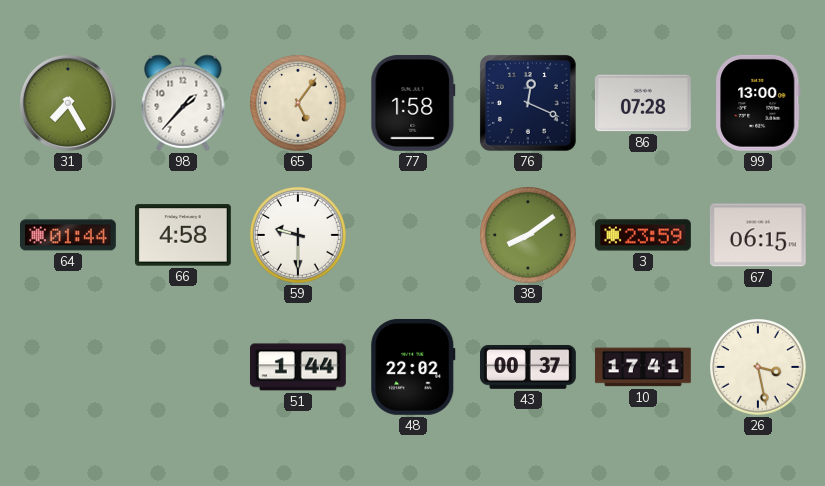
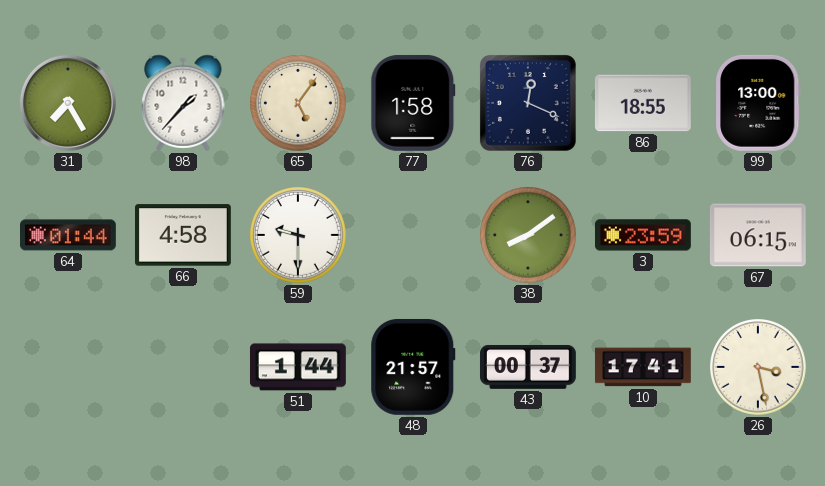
86: 07:28 -> 18:55 (643, 103)
48: 22:02 -> 21:57 (413, 367)
